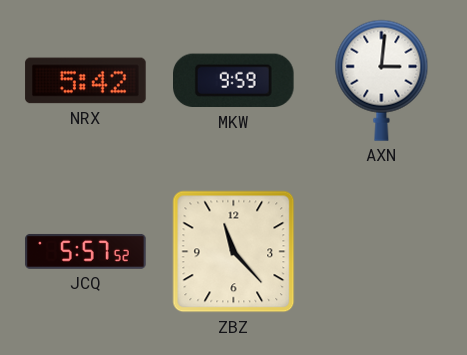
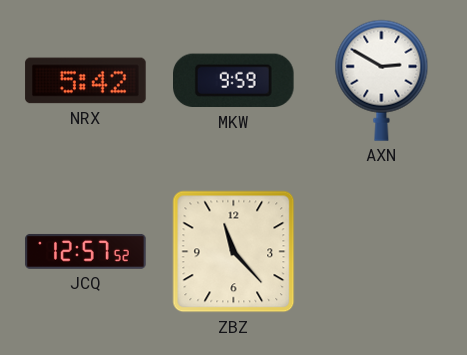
AXN: 3:01 -> 2:50 (382, 80)
JCQ: 5:57 -> 12:57 (86, 252)
